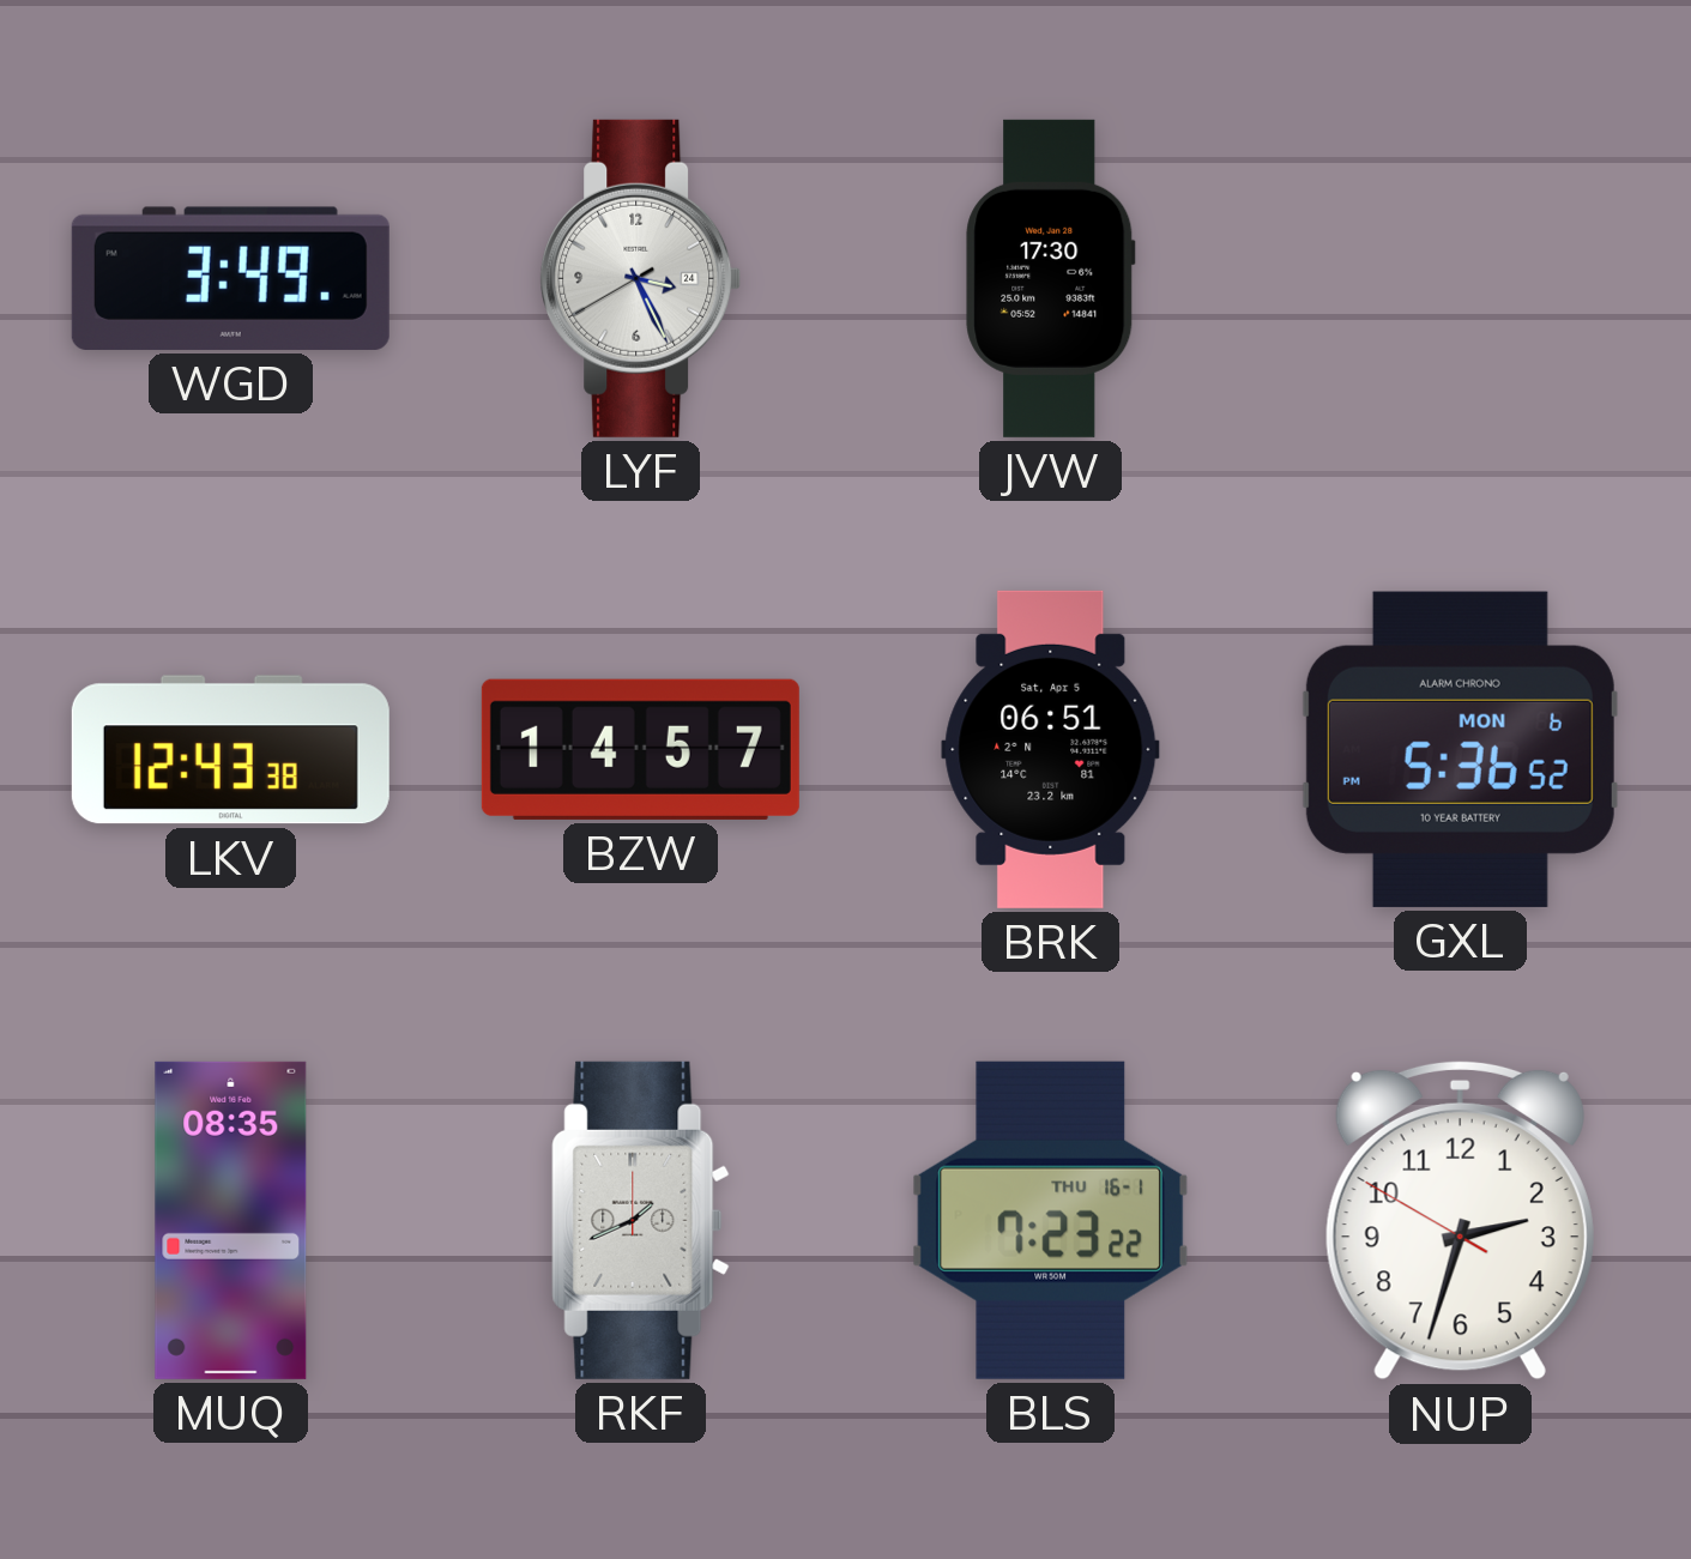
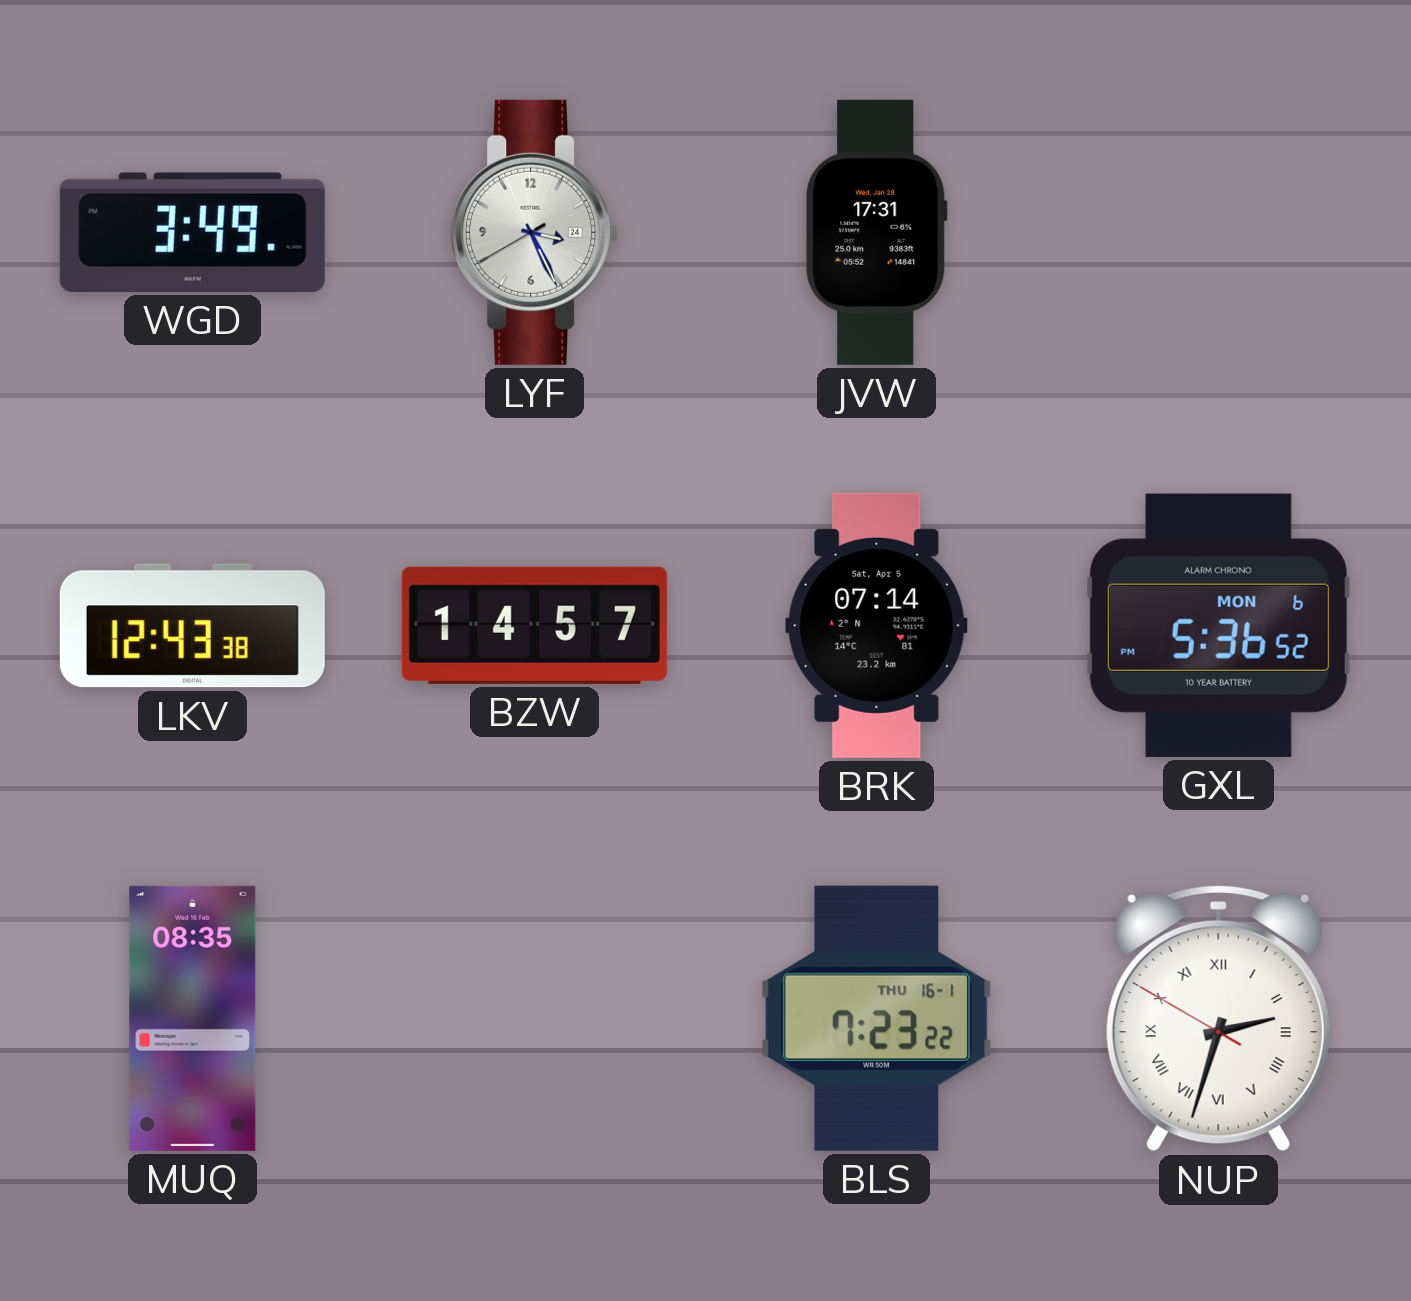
JVW: 17:30 -> 17:31 (877, 232)
BRK: 06:51 -> 07:14 (877, 625)
RKF: 1:41 -> none (641, 1220)
NUP numerals: Arabic -> Roman (1218, 1018)
